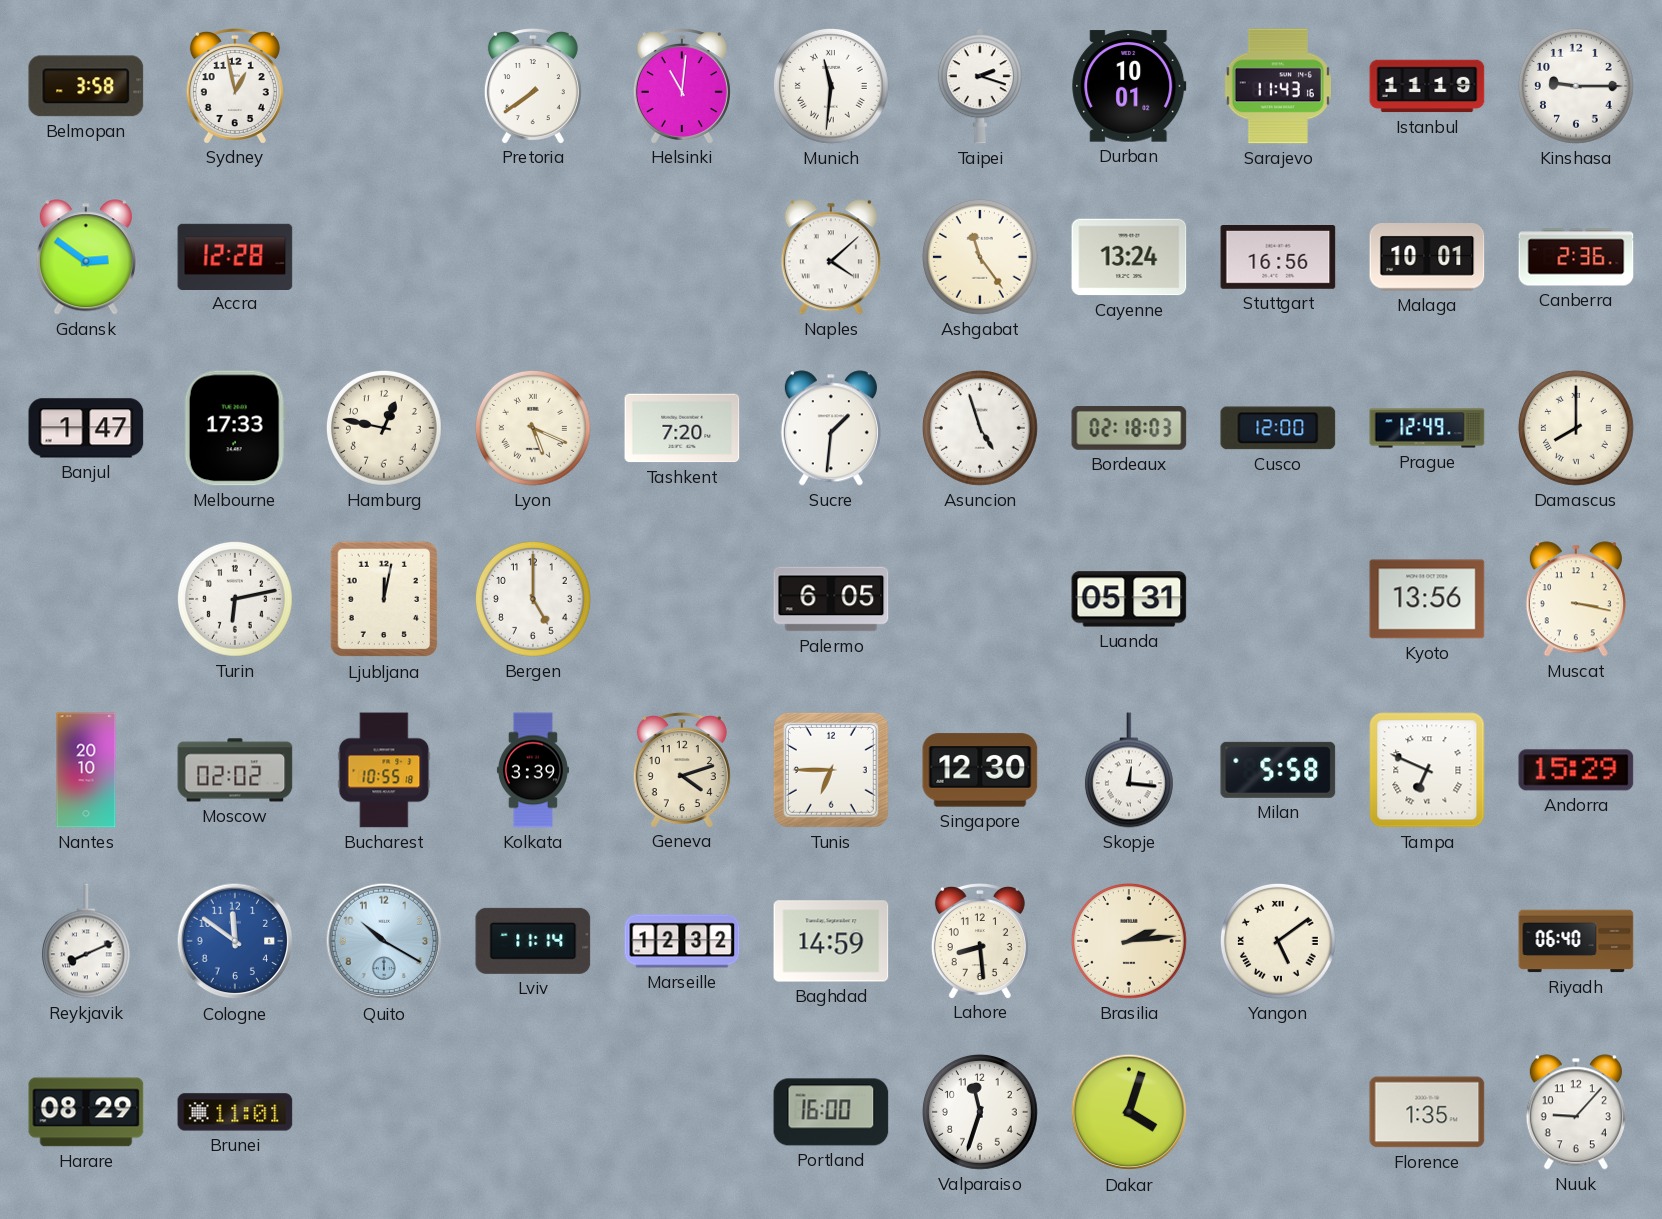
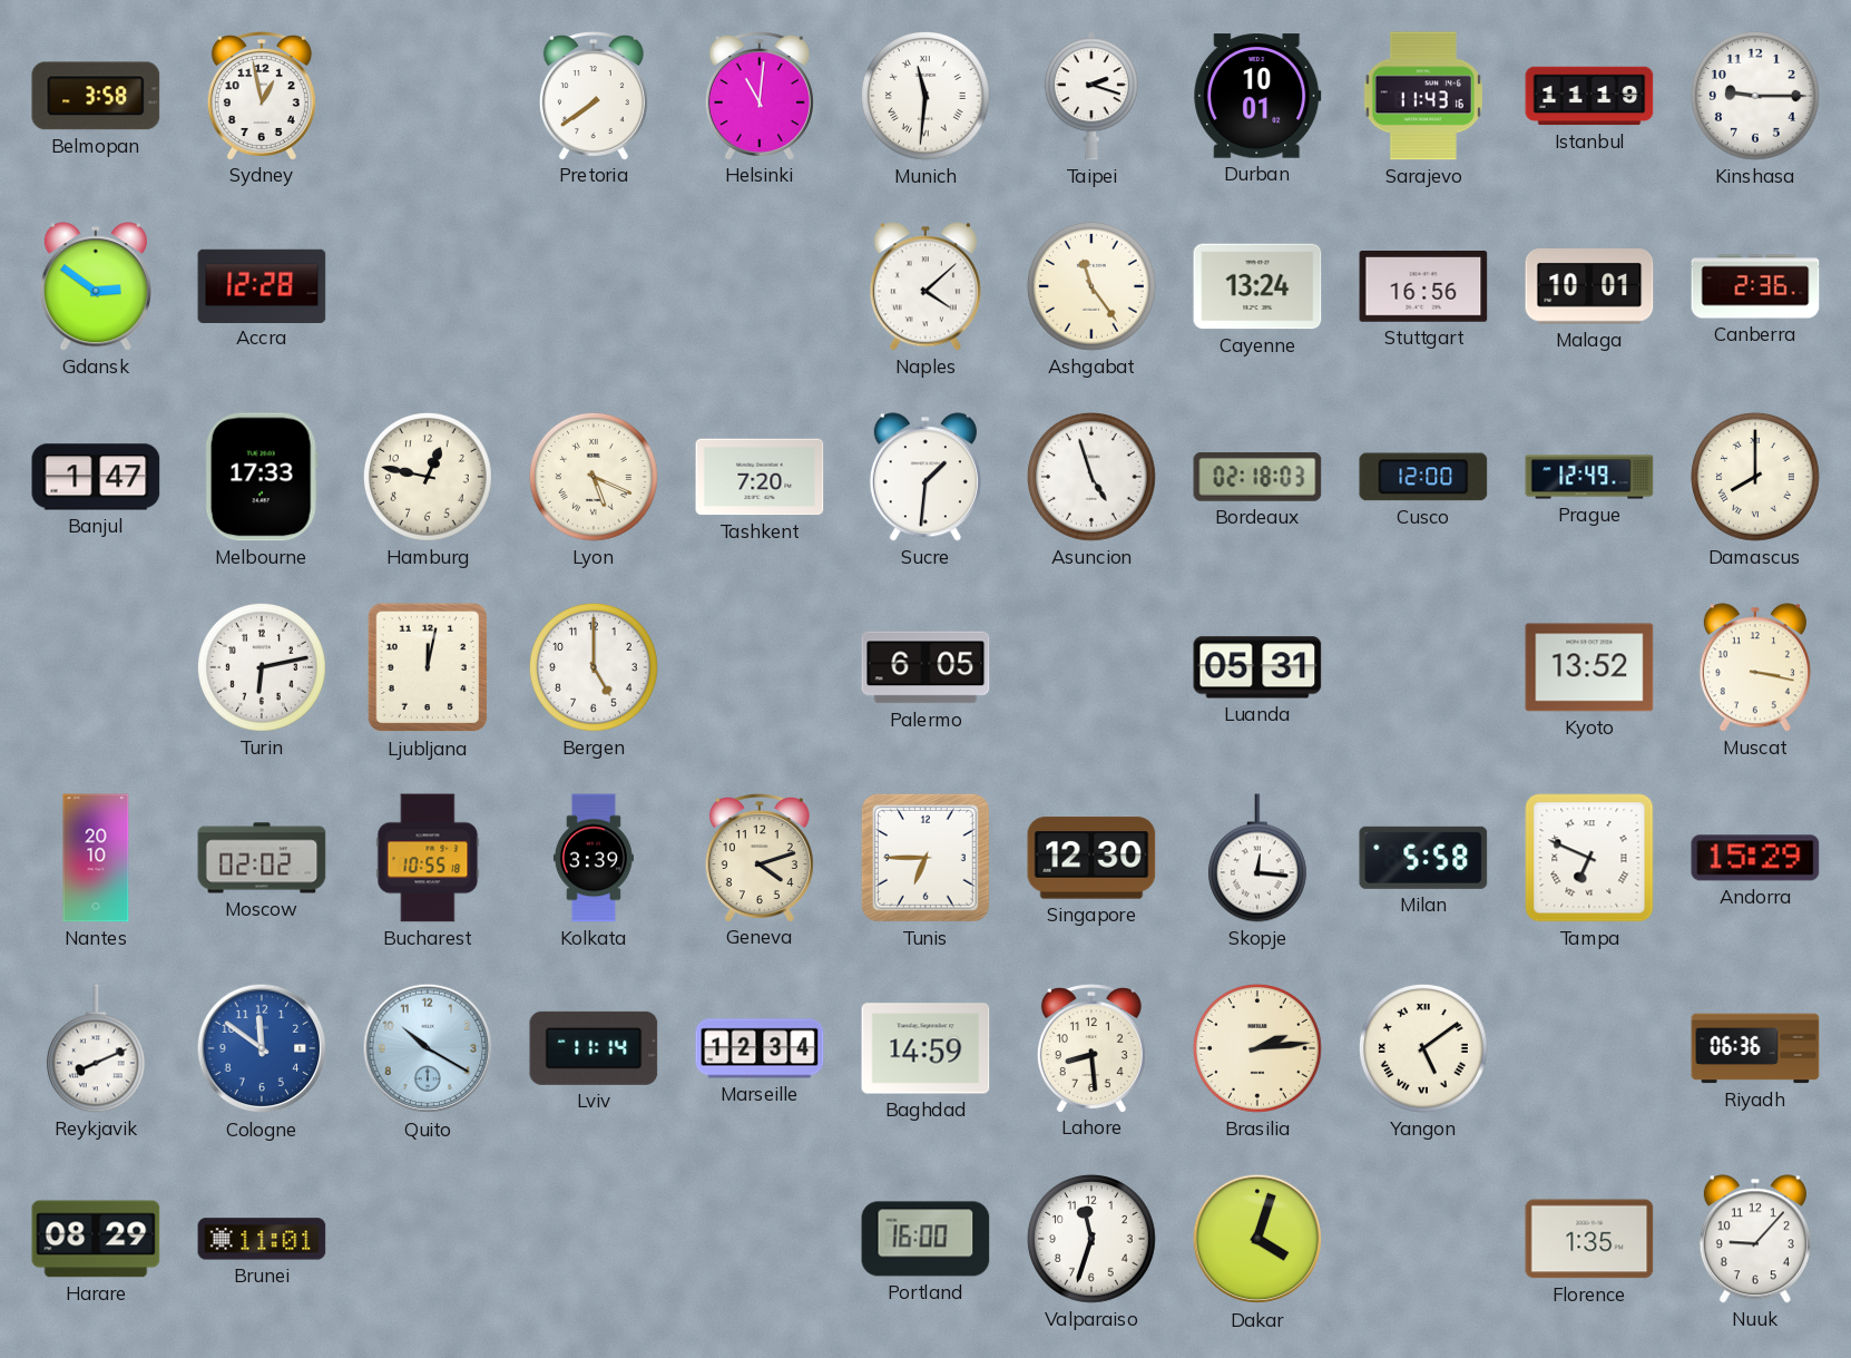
Kyoto: 13:56 -> 13:52 (1589, 667)
Marseille: 12:32 -> 12:34 (760, 1048)
Riyadh: 06:40 -> 06:36 (1755, 1048)
